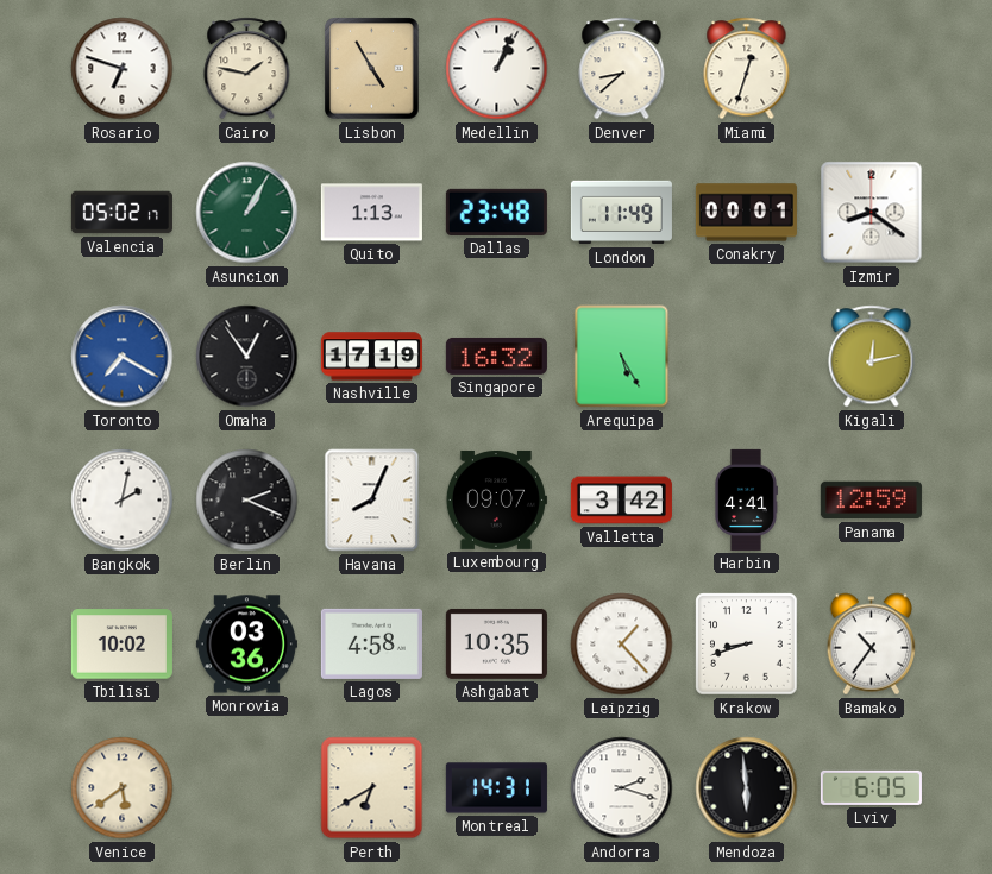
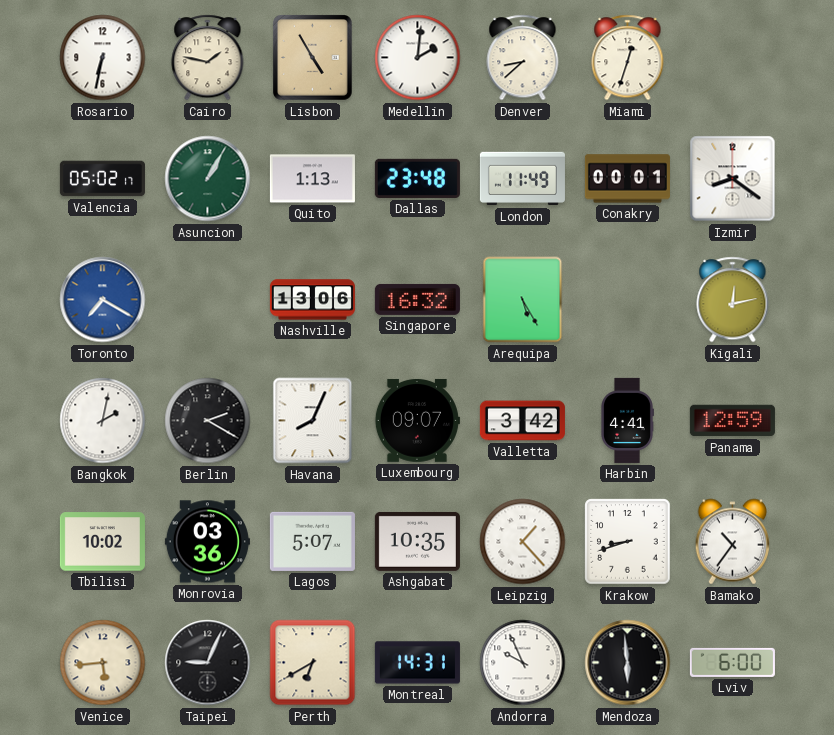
Rosario: 6:48 -> 6:32 (103, 58)
Medellin: 1:04 -> 2:01 (418, 58)
Omaha: 12:54 -> none (247, 357)
Nashville: 17:19 -> 13:06 (312, 300)
Berlin: 2:19 -> 2:20 (208, 421)
Lagos: 4:58 -> 5:07 (312, 541)
Venice: 5:39 -> 5:44 (103, 663)
Taipei: none -> 9:04 (208, 663)
Andorra: 2:18 -> 9:56 (523, 663)
Lviv: 6:05 -> 6:00 (732, 662)
